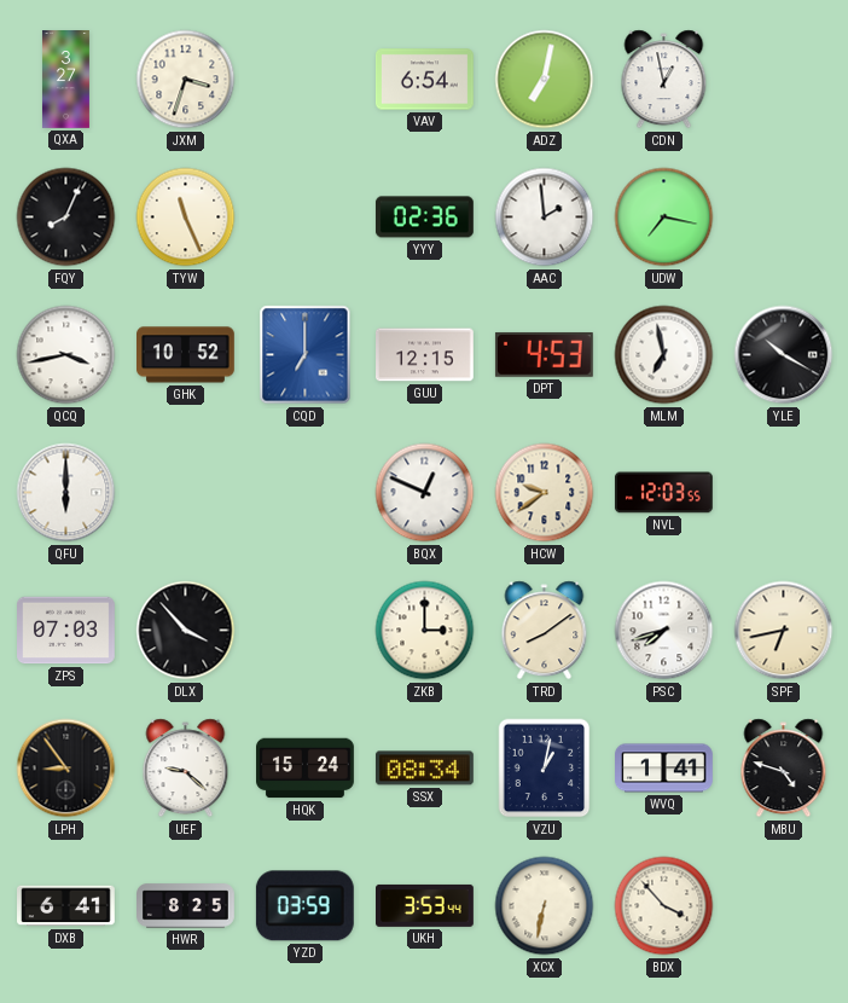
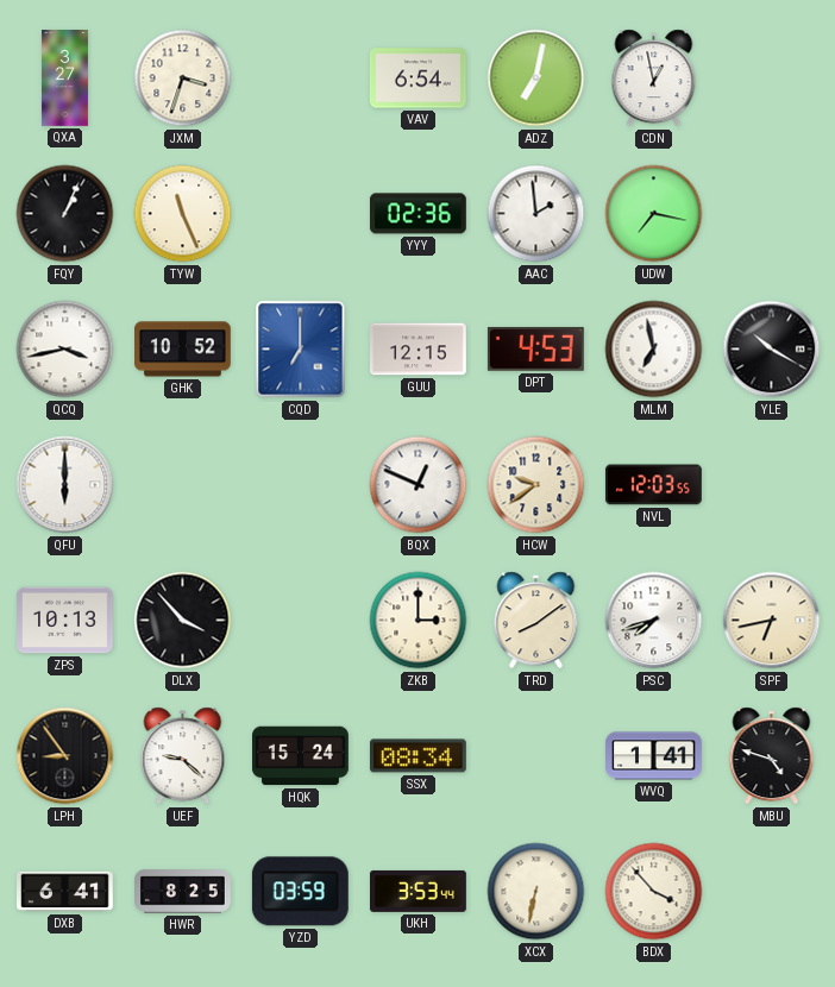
FQY: 8:04 -> 1:04 (65, 214)
ZPS: 07:03 -> 10:13 (65, 621)
VZU: 1:02 -> none (545, 769)
